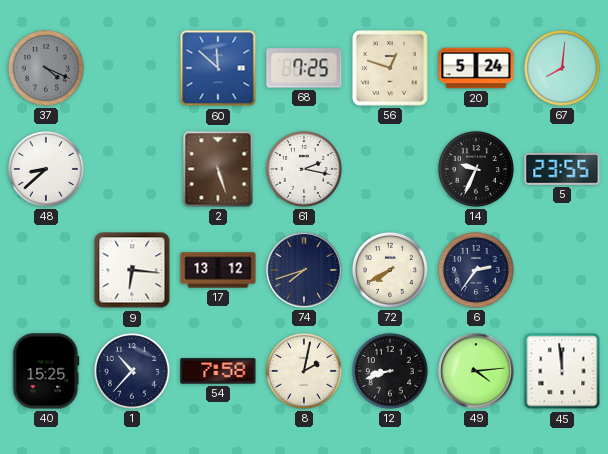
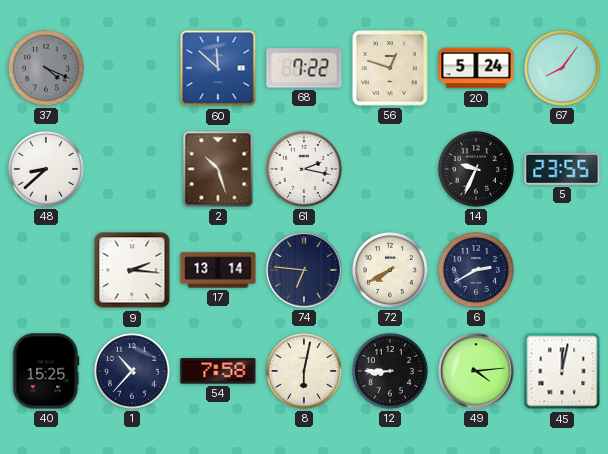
68: 7:25 -> 7:22 (304, 68)
67: 8:01 -> 8:06 (562, 68)
2: 5:27 -> 10:27 (218, 169)
9: 6:16 -> 2:16 (132, 270)
17: 13:12 -> 13:14 (218, 270)
74: 7:42 -> 6:46 (304, 270)
6: 2:36 -> 2:40 (476, 270)
8: 2:02 -> 6:02 (304, 371)
12: 8:42 -> 8:45 (390, 371)
45: 11:59 -> 12:02 (562, 371)
